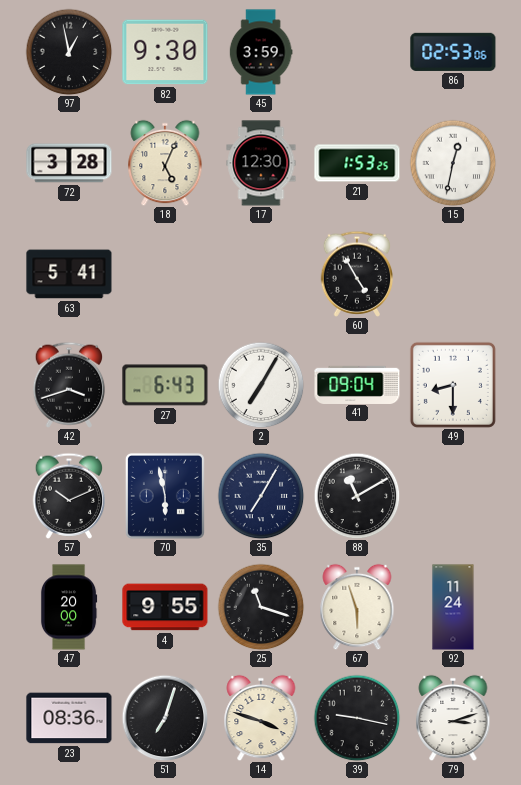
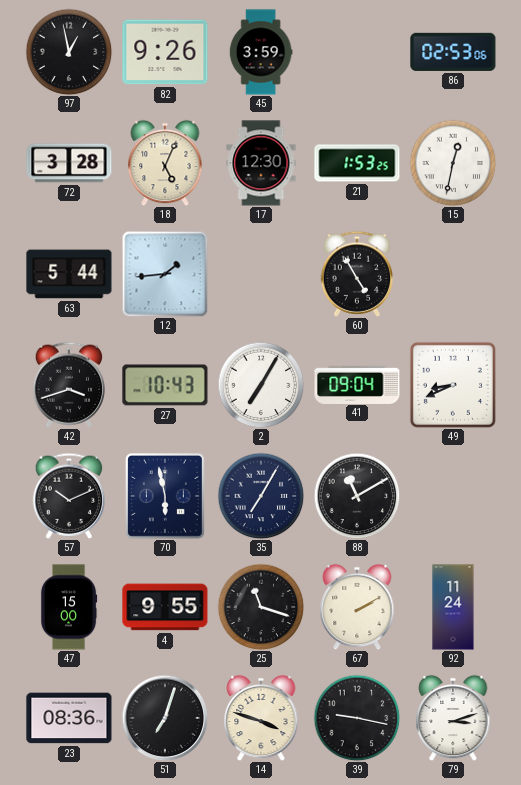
82: 9:30 -> 9:26 (165, 52)
63: 5:41 -> 5:44 (69, 274)
12: none -> 1:44 (165, 274)
27: 6:43 -> 10:43 (165, 385)
49: 8:30 -> 8:41 (453, 385)
47: 20:00 -> 15:00 (69, 607)
67: 5:57 -> 2:10 (357, 607)
